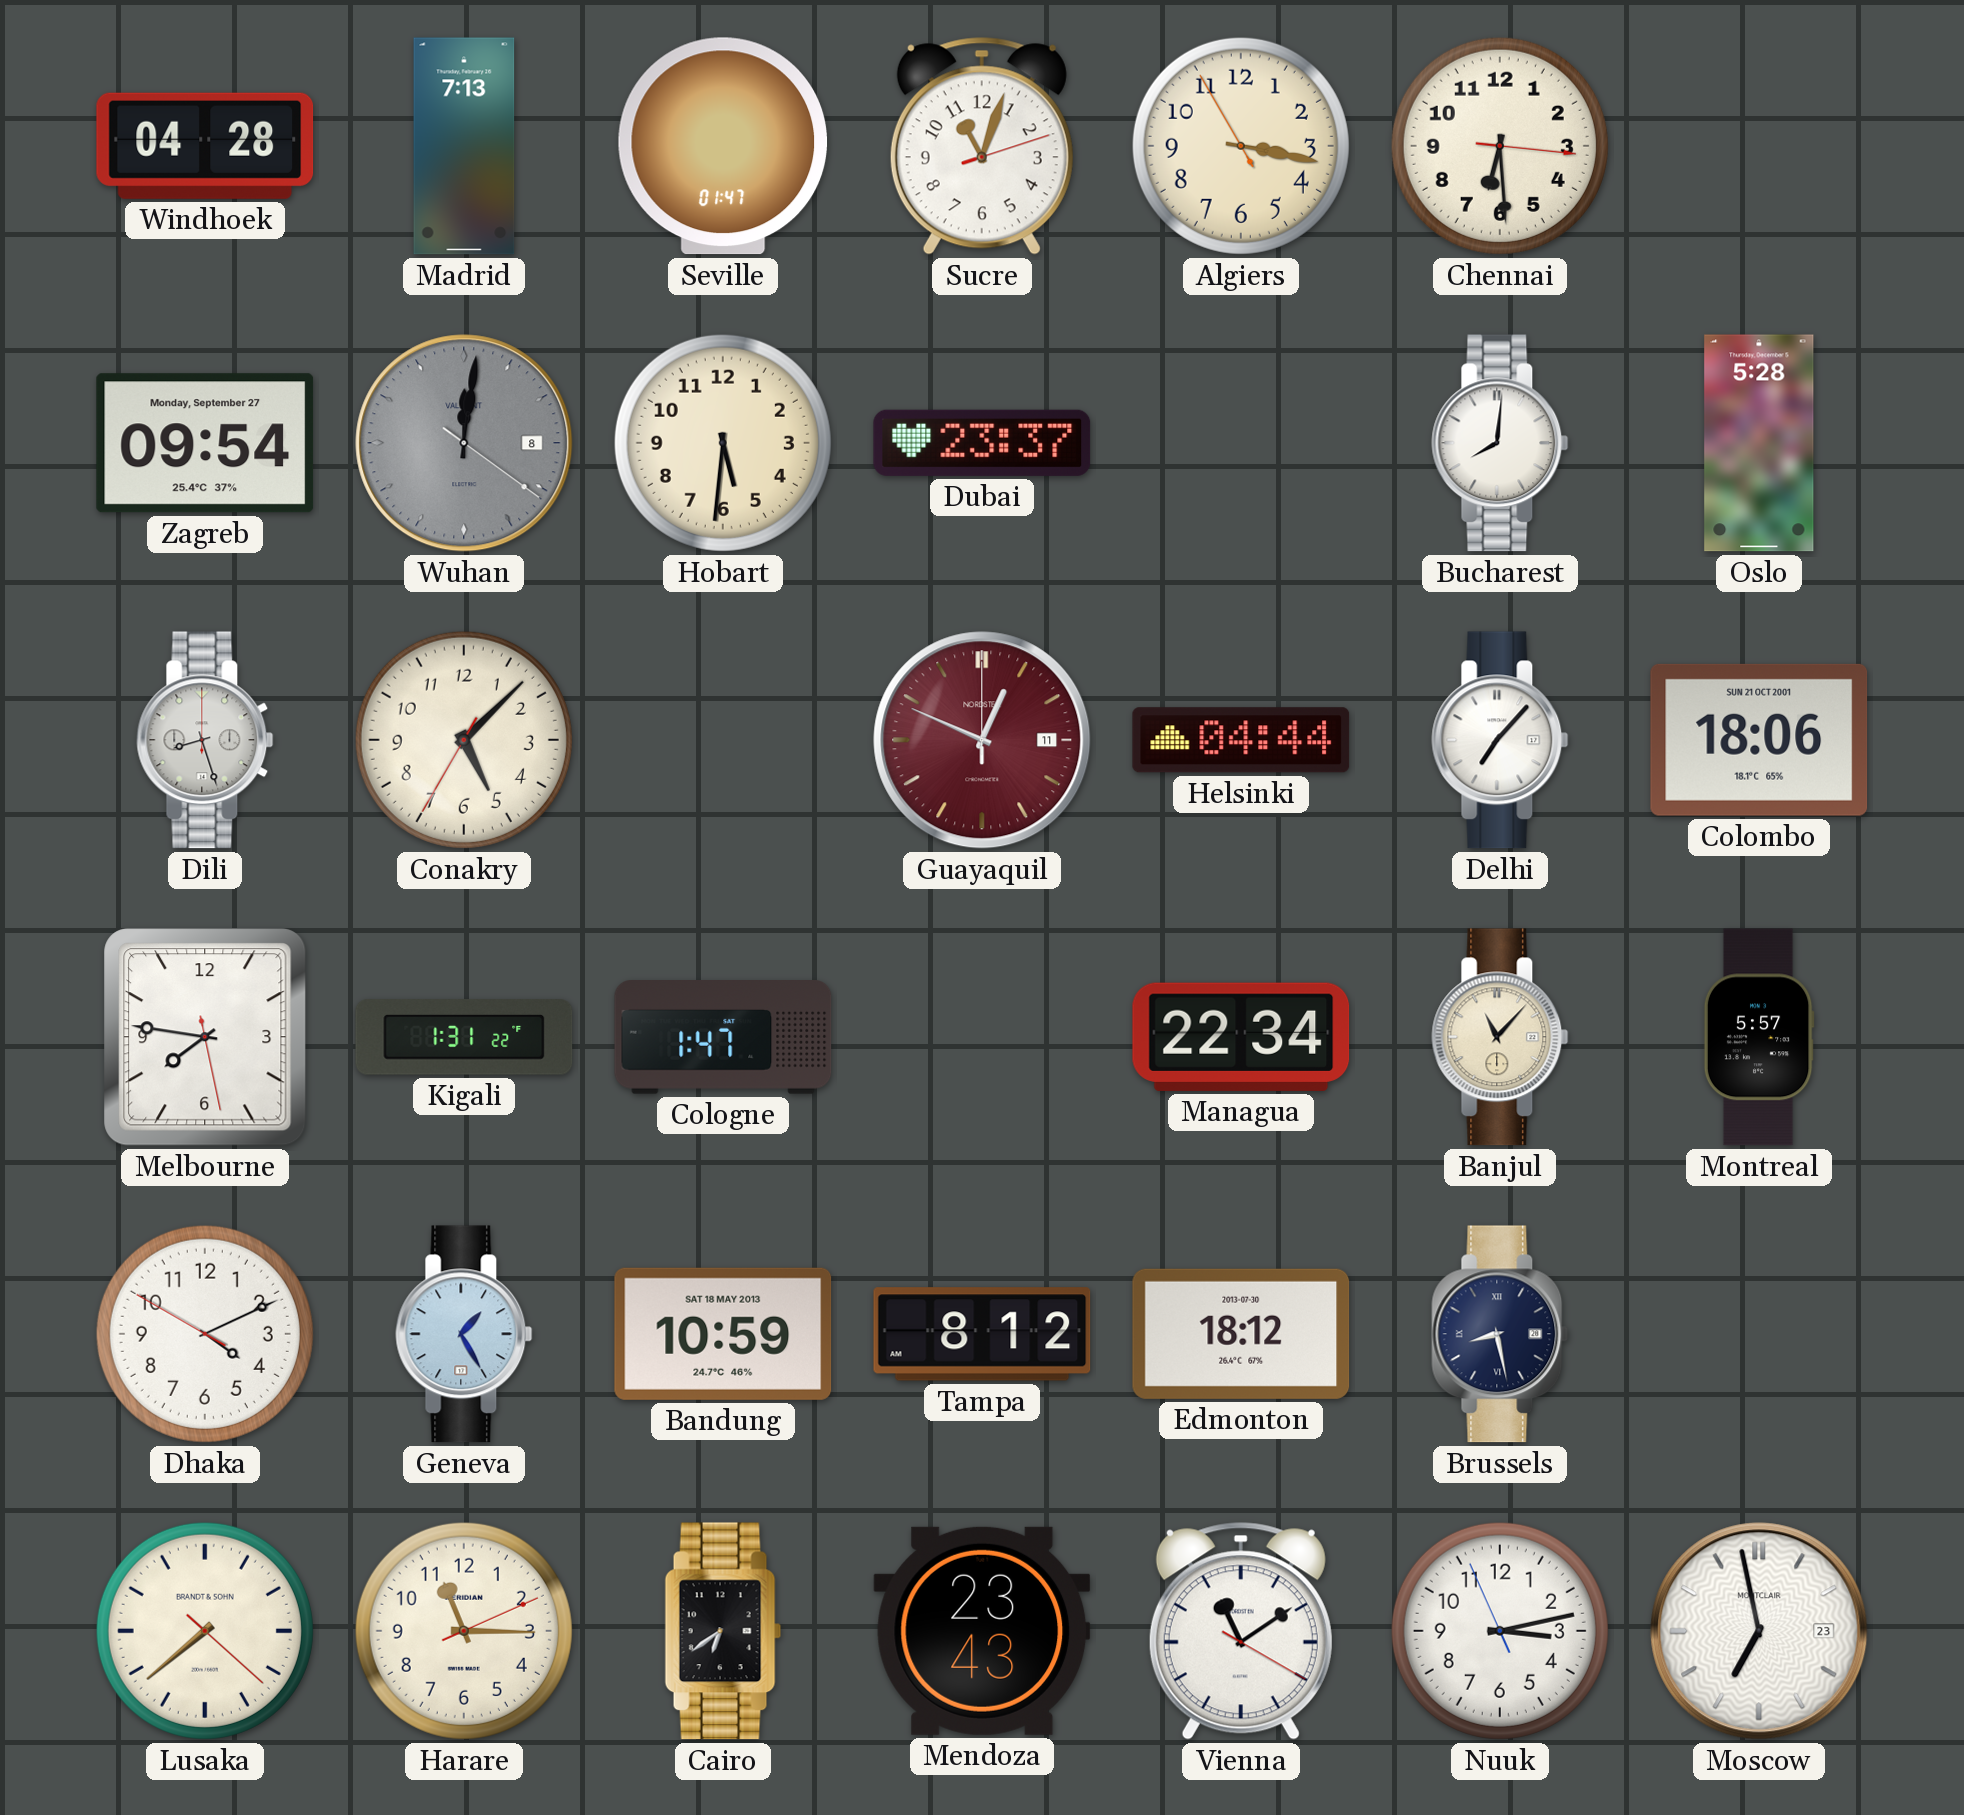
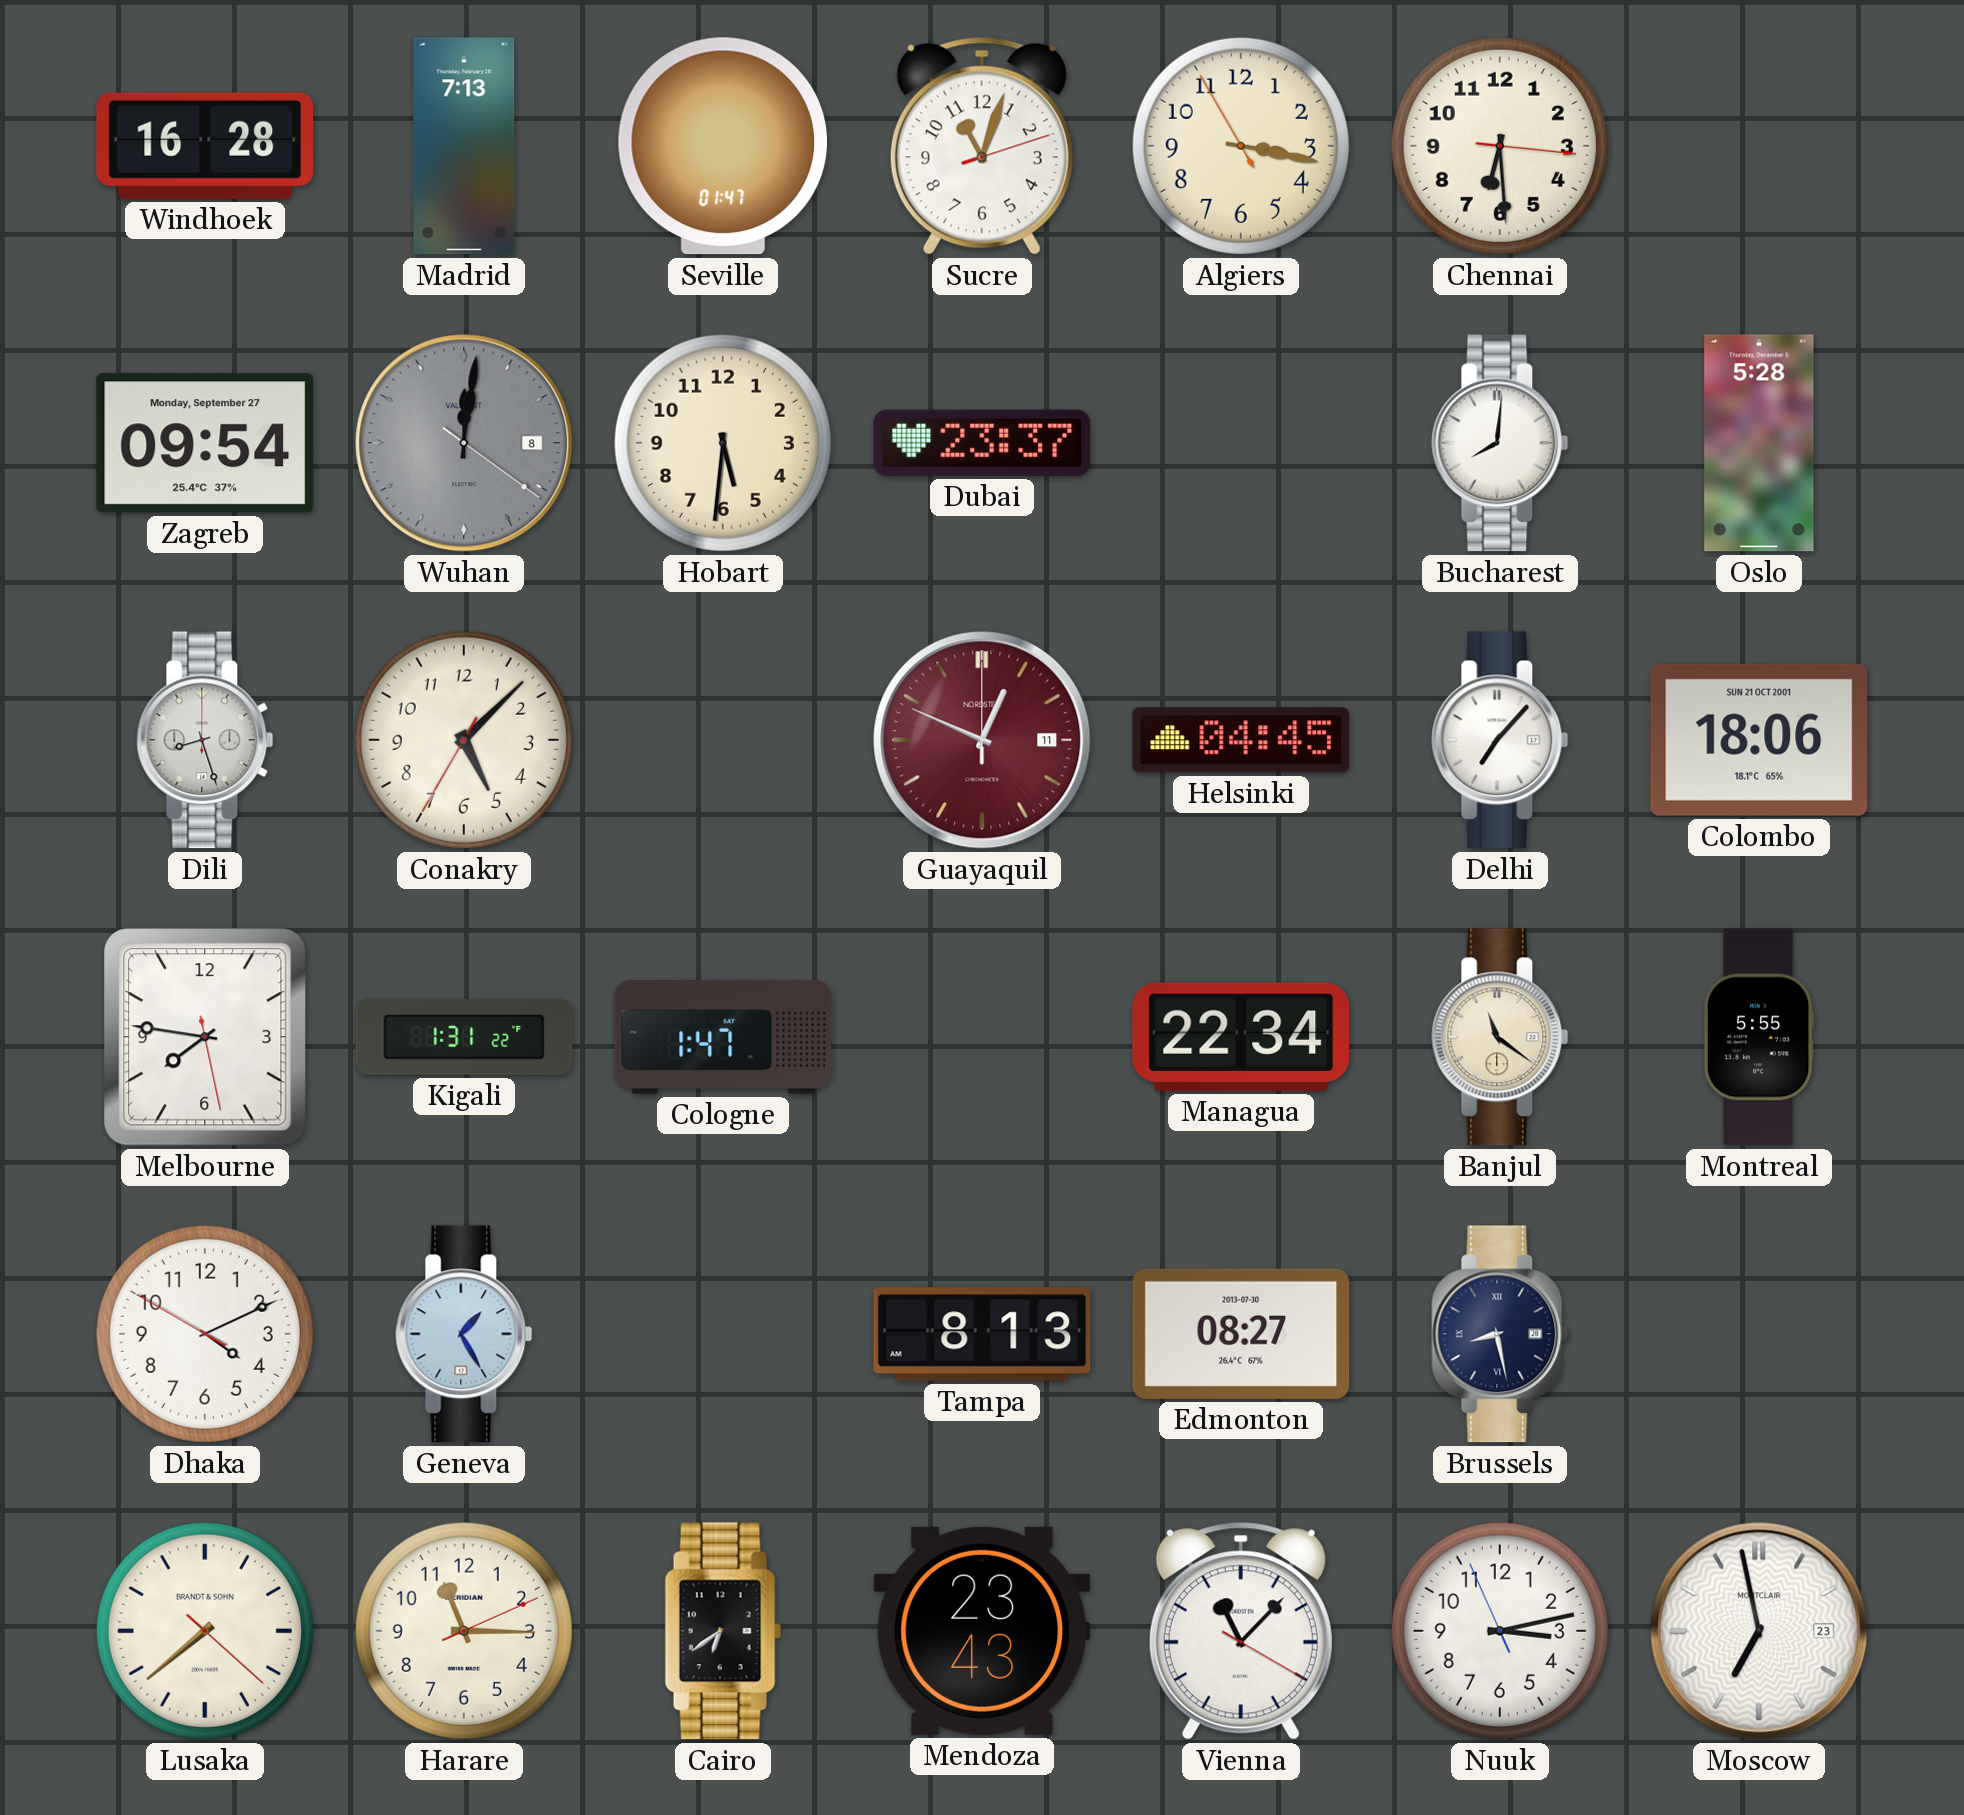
Windhoek: 04:28 -> 16:28 (205, 146)
Helsinki: 04:44 -> 04:45 (1241, 740)
Banjul: 11:07 -> 11:21 (1500, 1037)
Montreal: 5:57 -> 5:55 (1759, 1037)
Bandung: 10:59 -> none (723, 1334)
Tampa: 8:12 -> 8:13 (982, 1334)
Edmonton: 18:12 -> 08:27 (1241, 1334)
Vienna: 11:09 -> 11:07 (1241, 1631)
